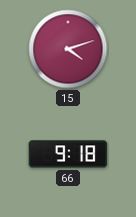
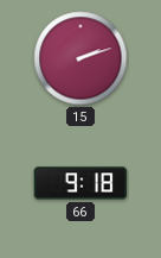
15: 4:12 -> 2:12 (80, 58)
